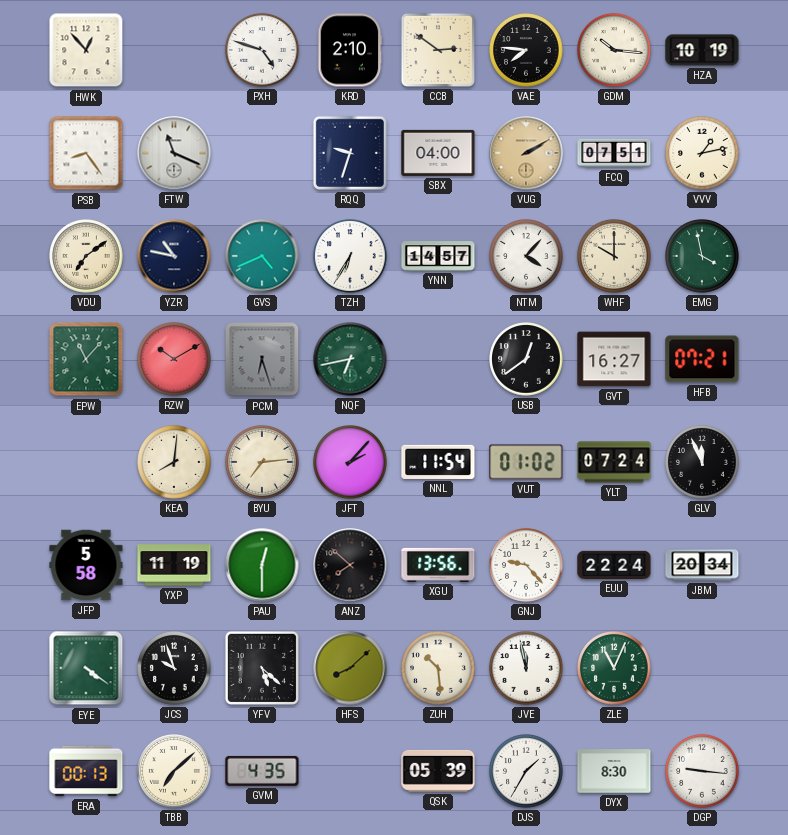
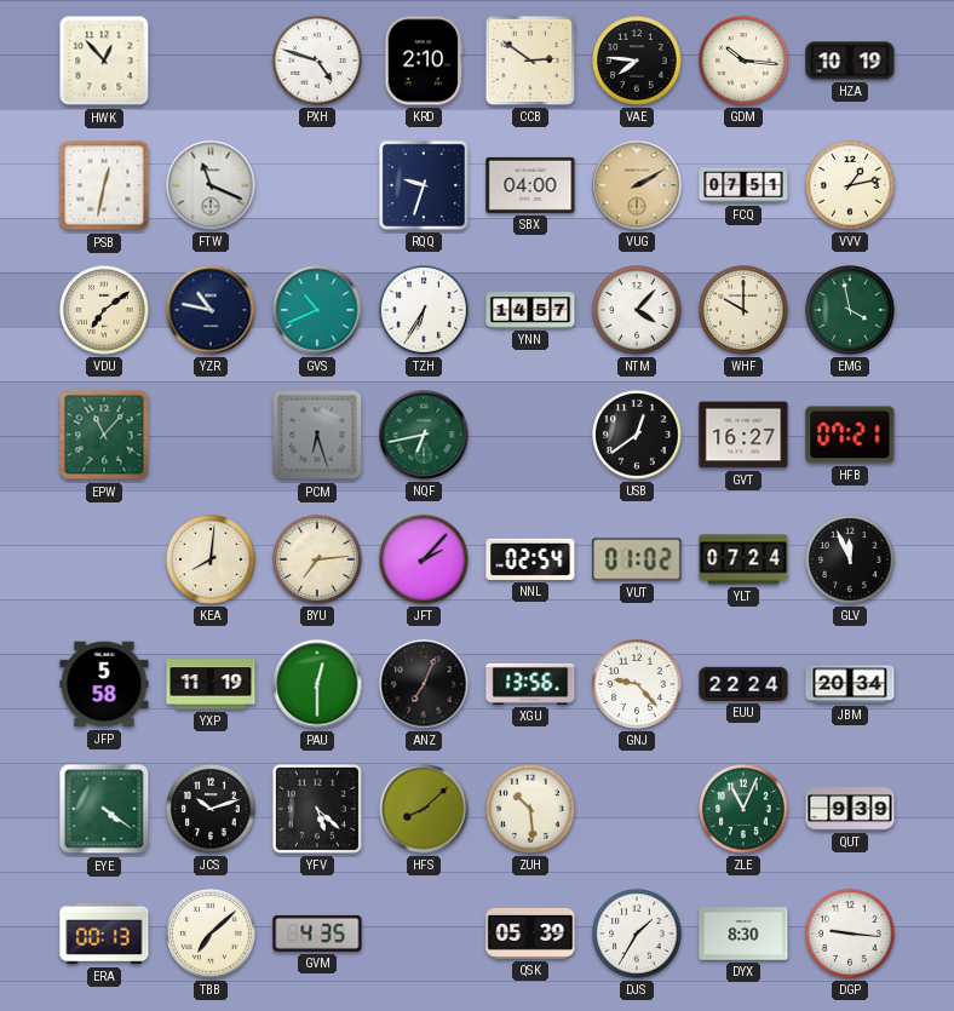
PSB: 8:24 -> 12:32 (104, 185)
GVS: 4:41 -> 10:41 (317, 310)
RZW: 10:10 -> none (174, 359)
NNL: 11:54 -> 02:54 (530, 559)
ANZ: 7:52 -> 7:04 (424, 684)
JCS: 9:57 -> 10:12 (211, 809)
JVE: 11:58 -> none (526, 668)
QUT: none -> 9:39 (850, 809)
